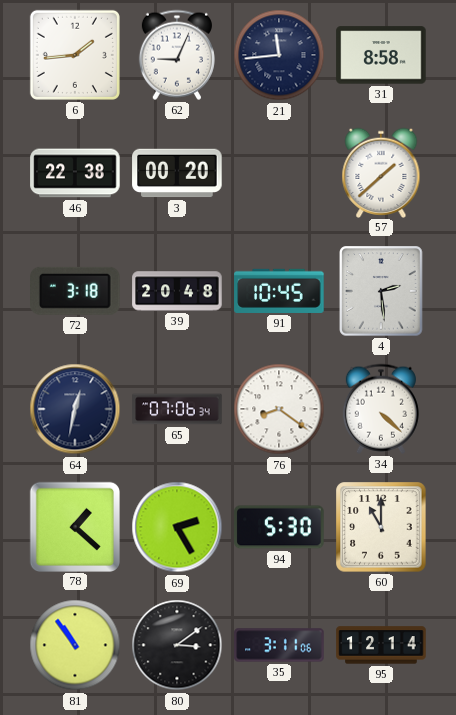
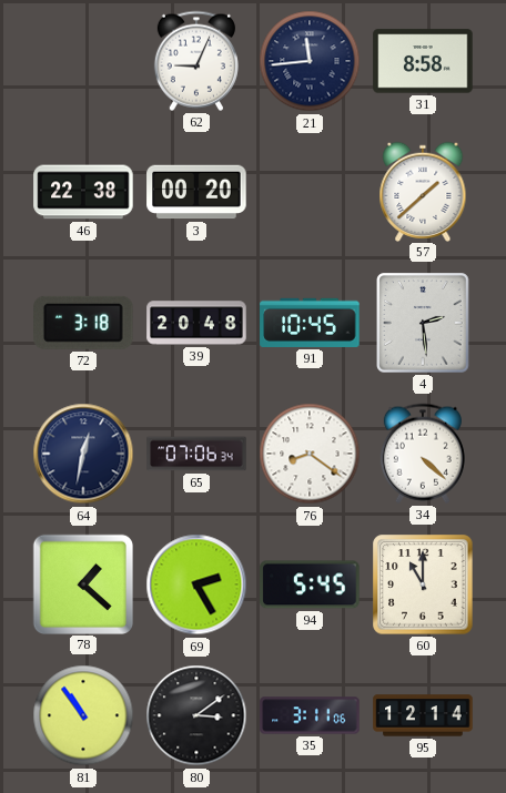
6: 1:44 -> none (75, 55)
94: 5:30 -> 5:45 (310, 584)
